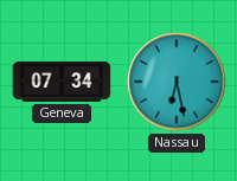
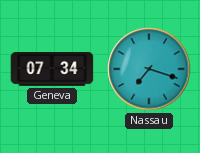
Nassau: 6:28 -> 7:18 (149, 69)
